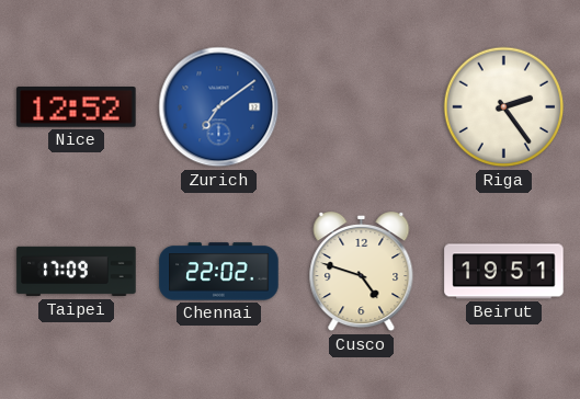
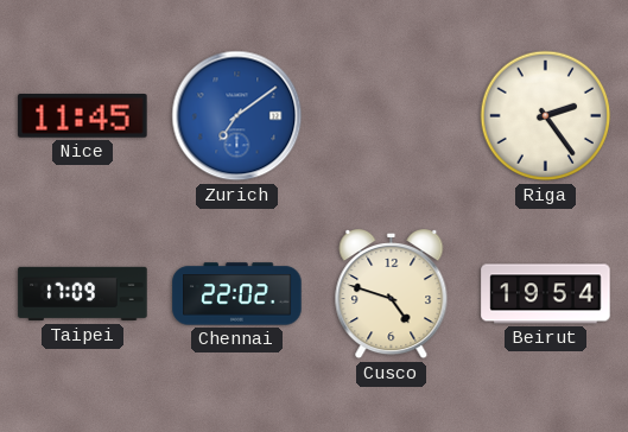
Nice: 12:52 -> 11:45 (83, 116)
Beirut: 19:51 -> 19:54 (546, 294)
